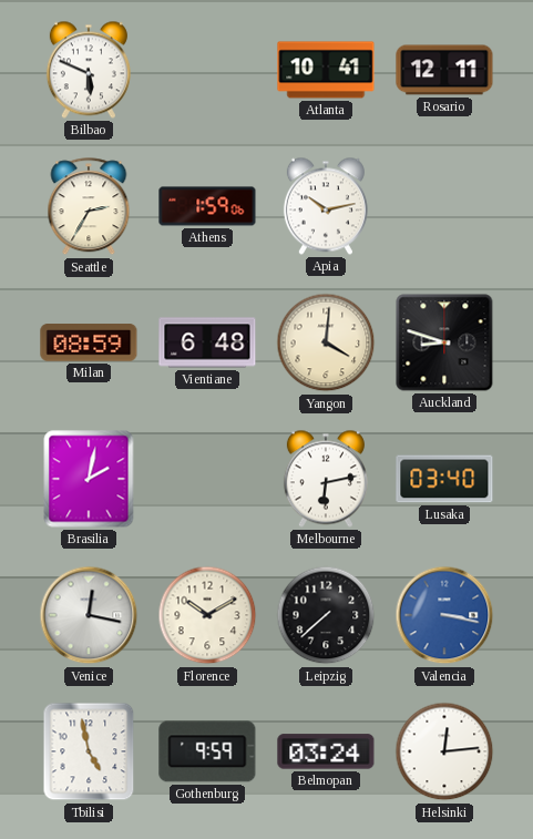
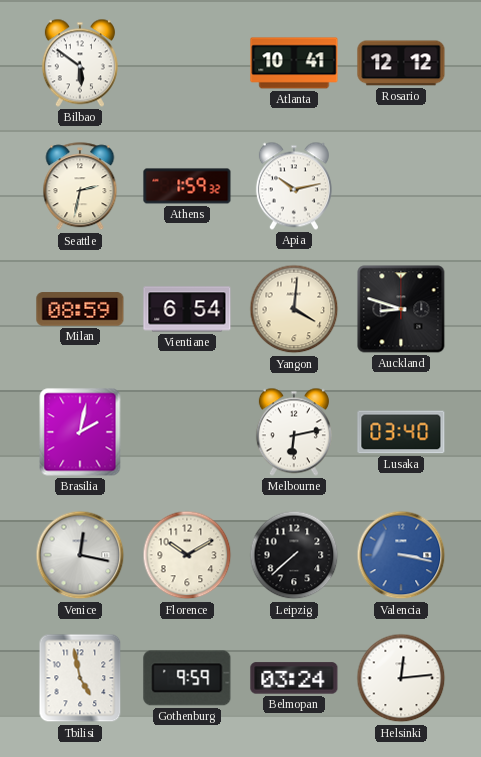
Bilbao: 5:49 -> 5:51 (80, 63)
Rosario: 12:11 -> 12:12 (401, 63)
Seattle: 2:35 -> 2:32 (80, 187)
Athens: 1:59:06 -> 1:59:32 (187, 186)
Vientiane: 6:48 -> 6:54 (187, 309)
